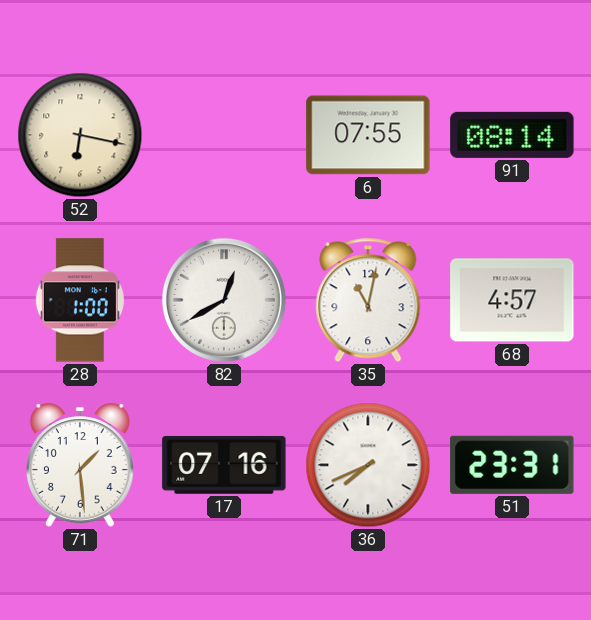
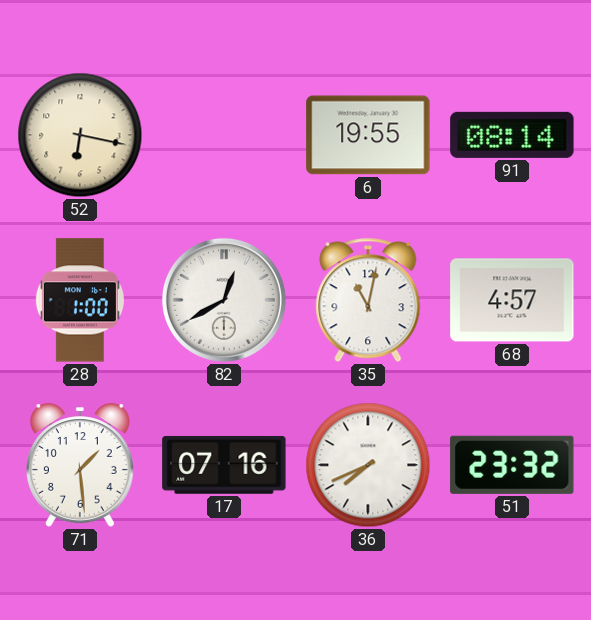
6: 07:55 -> 19:55 (368, 135)
51: 23:31 -> 23:32 (512, 465)
